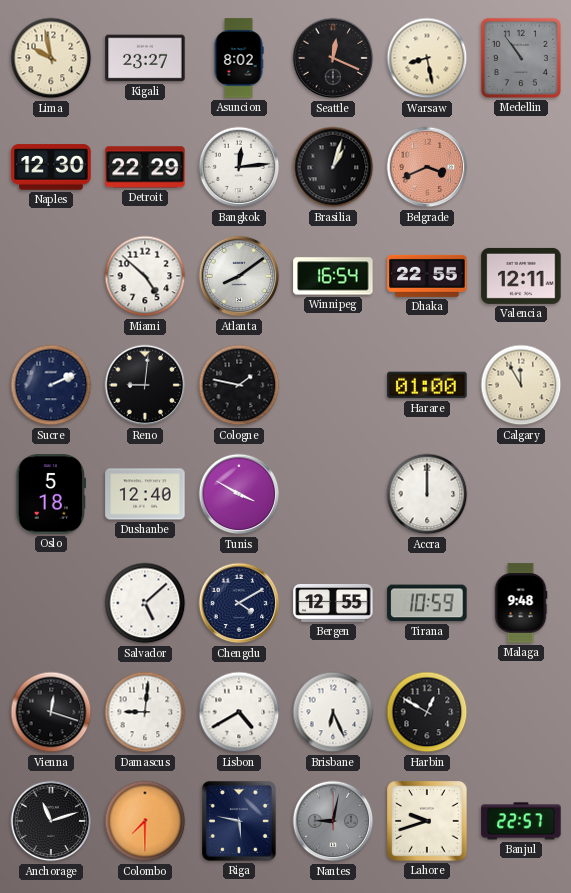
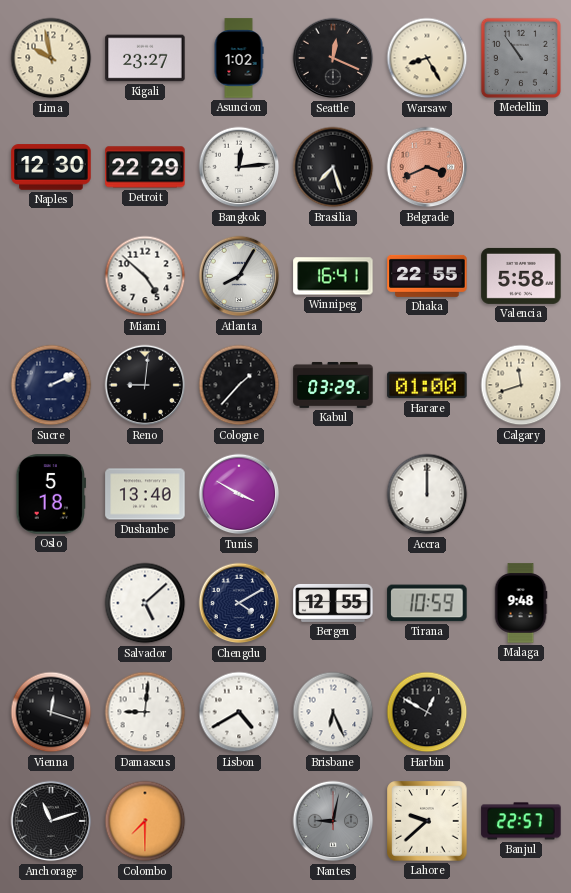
Asuncion: 8:02 -> 1:02 (239, 58)
Warsaw: 8:28 -> 8:25 (427, 58)
Brasilia: 1:03 -> 7:27 (333, 167)
Atlanta: 8:09 -> 8:05 (239, 276)
Winnipeg: 16:54 -> 16:41 (333, 276)
Valencia: 12:11 -> 5:58 (521, 276)
Cologne: 1:47 -> 1:37 (239, 385)
Kabul: none -> 03:29 (333, 385)
Calgary: 11:55 -> 11:42 (521, 385)
Dushanbe: 12:40 -> 13:40 (145, 494)
Riga: 5:47 -> none (239, 821)
Lahore: 9:42 -> 9:38 (427, 821)
